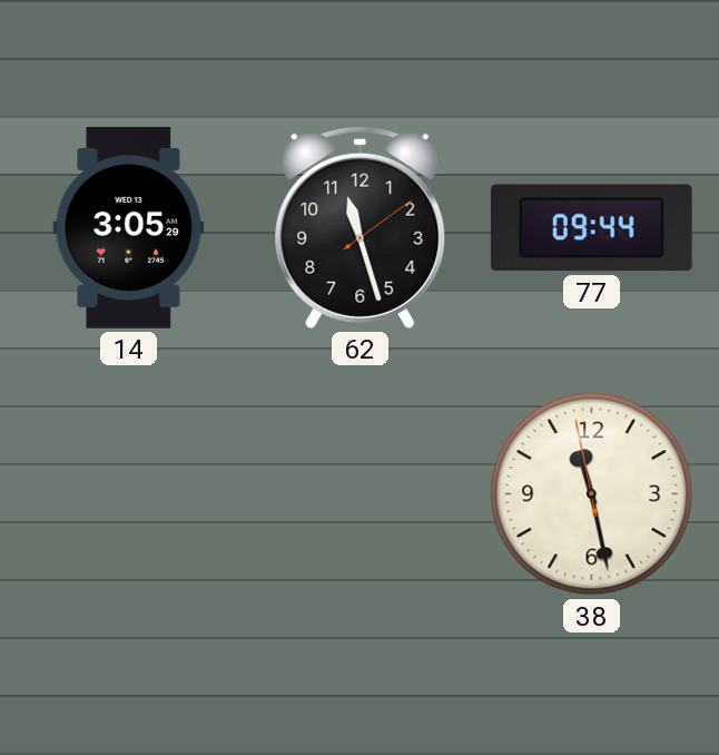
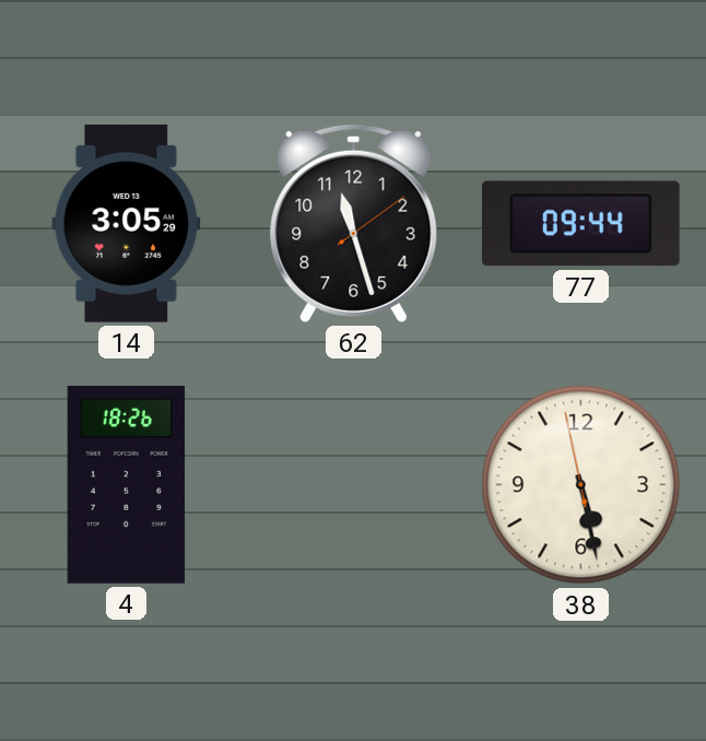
4: none -> 18:26 (127, 485)
38: 11:27 -> 5:27 (581, 485)
